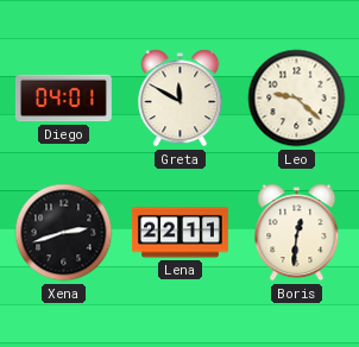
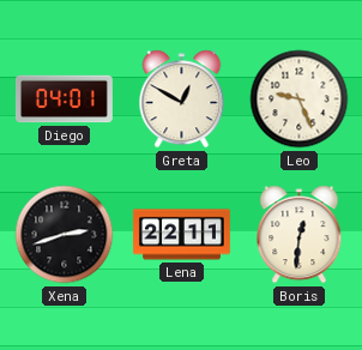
Greta: 11:50 -> 12:50 (182, 99)
Leo: 9:22 -> 9:26 (300, 99)
